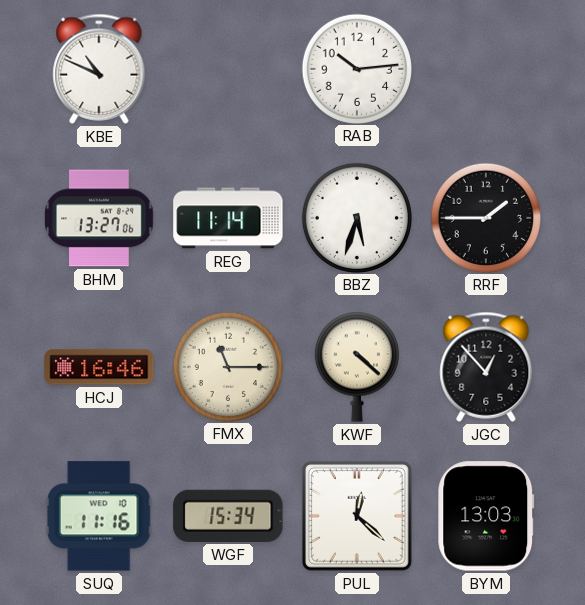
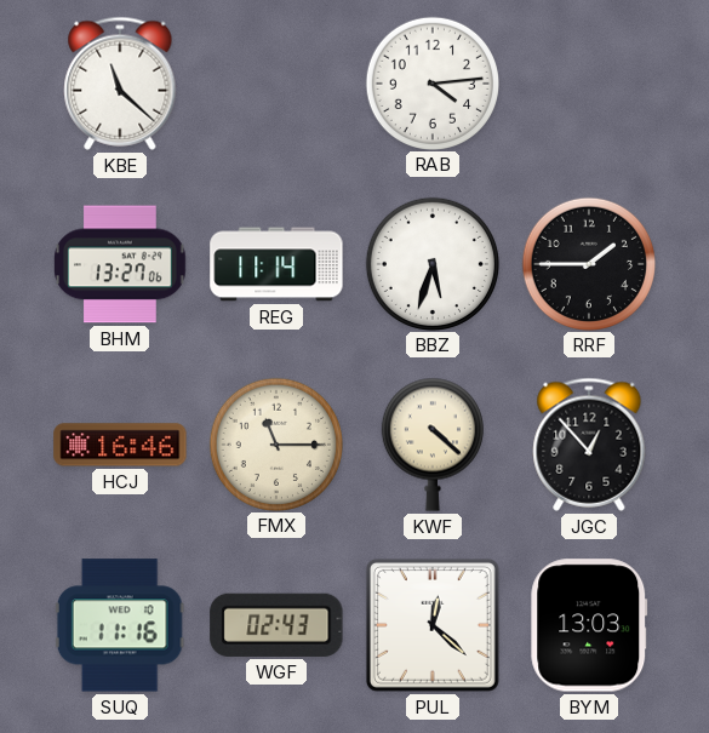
KBE: 10:49 -> 11:22 (120, 84)
RAB: 10:14 -> 4:14 (431, 82)
WGF: 15:34 -> 02:43 (276, 625)
